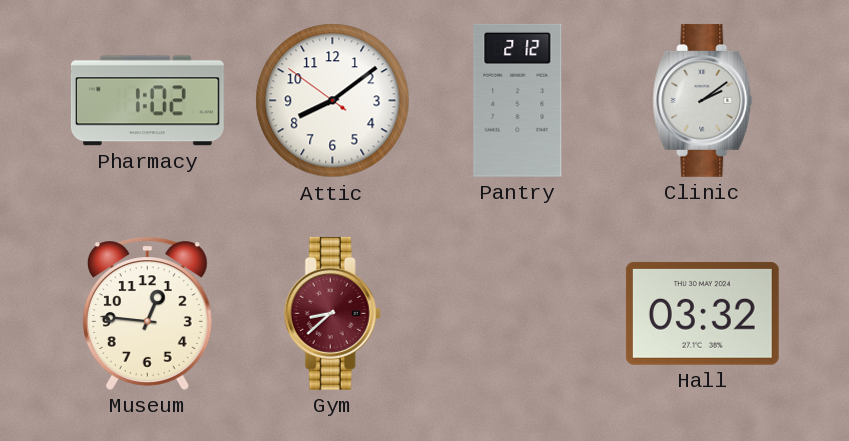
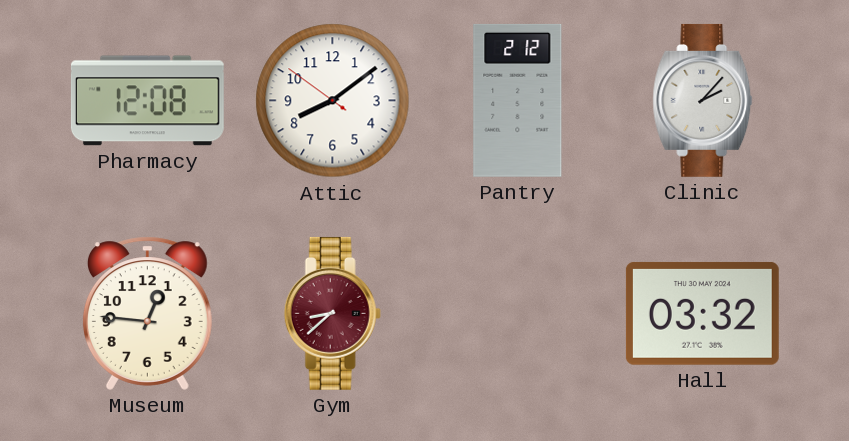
Pharmacy: 1:02 -> 12:08 (147, 101)
Clinic: 2:09 -> 2:07 (703, 100)
